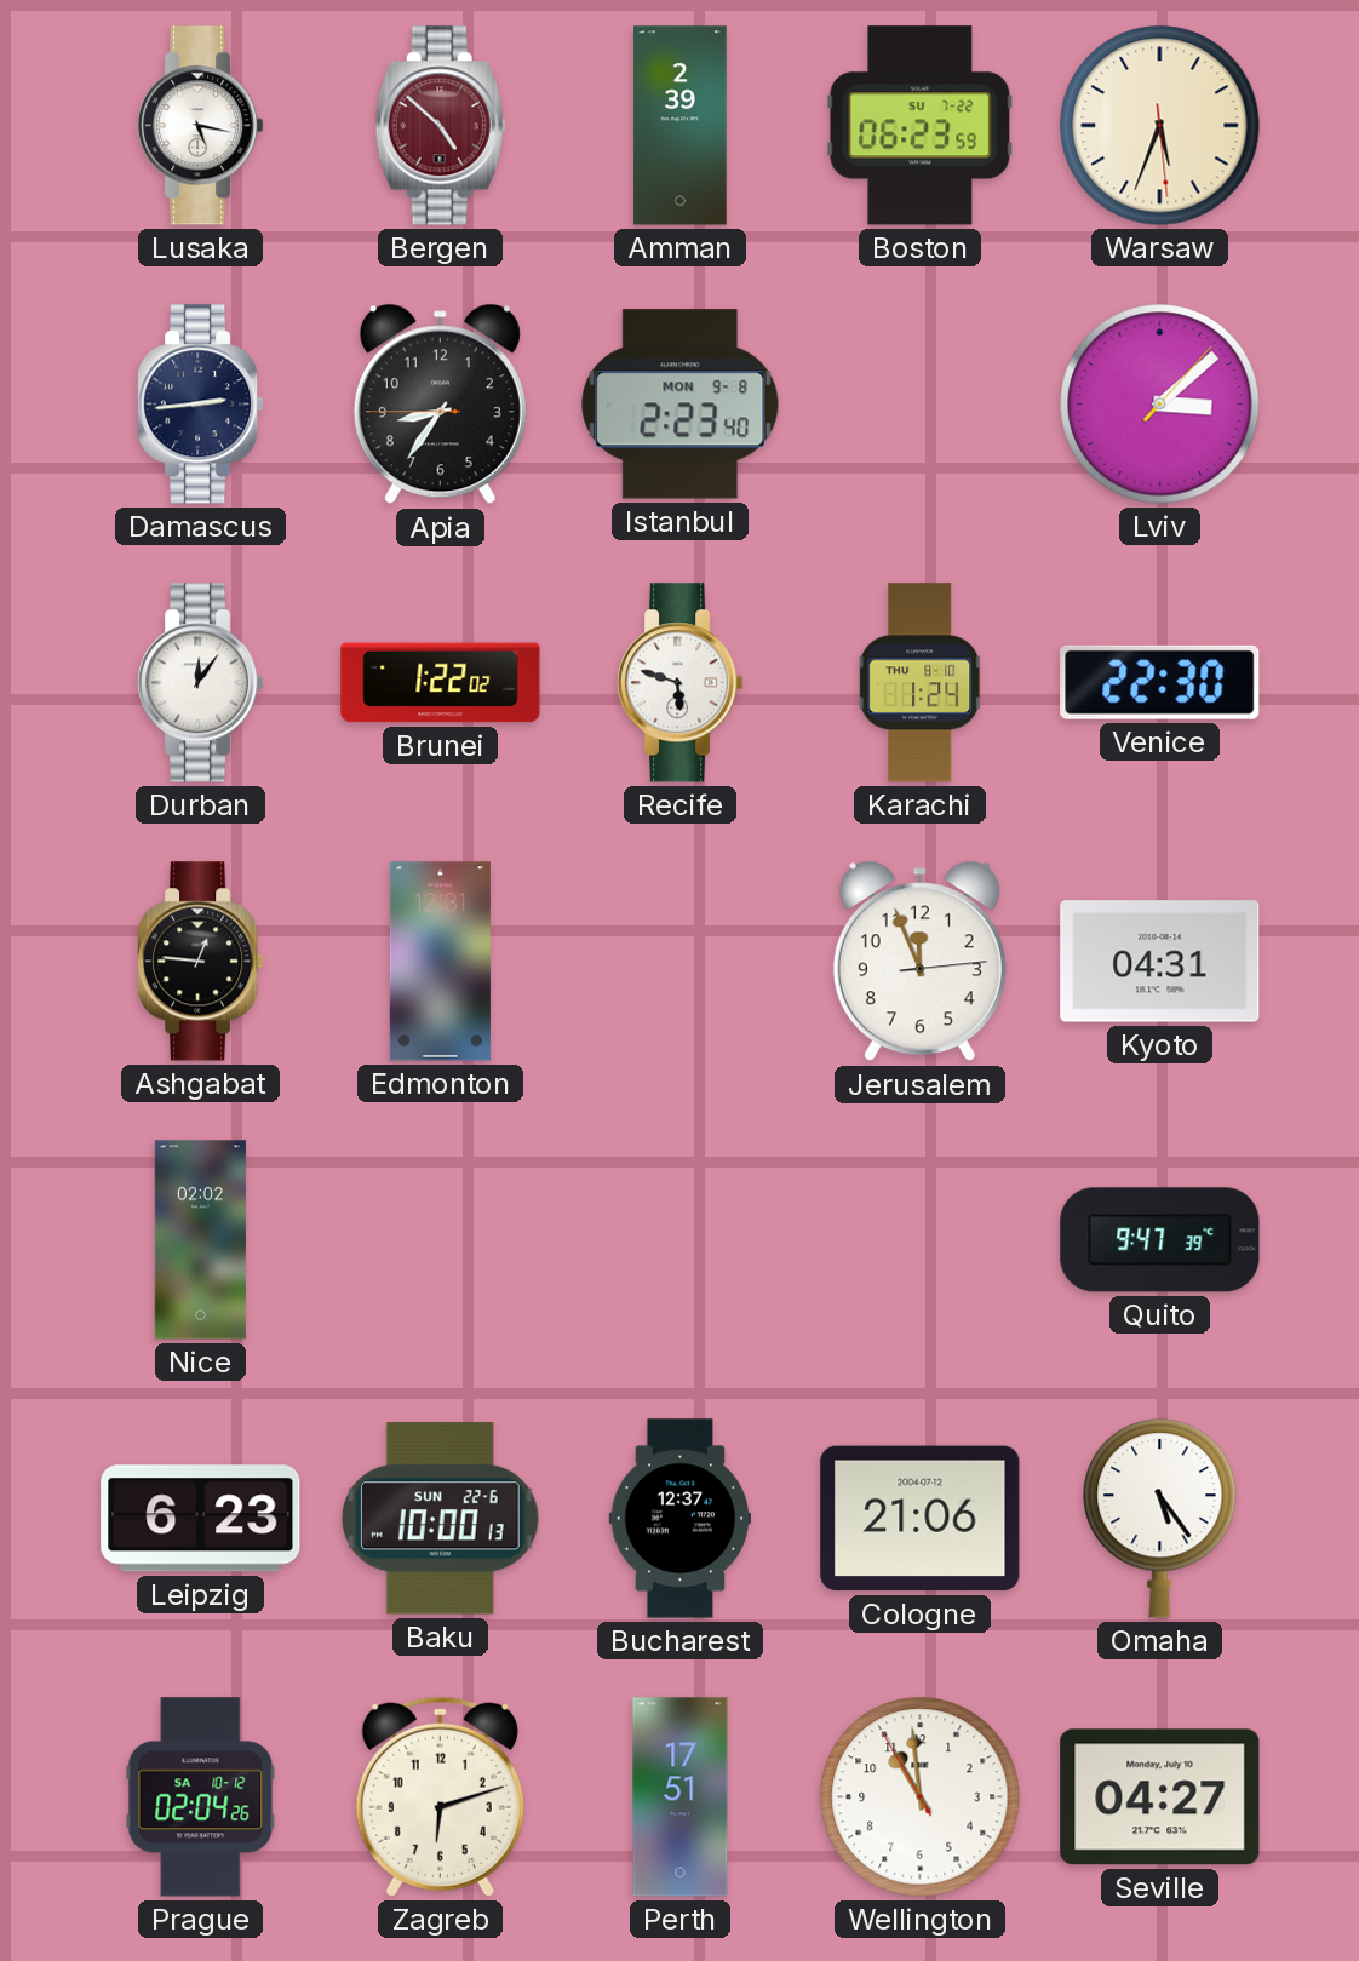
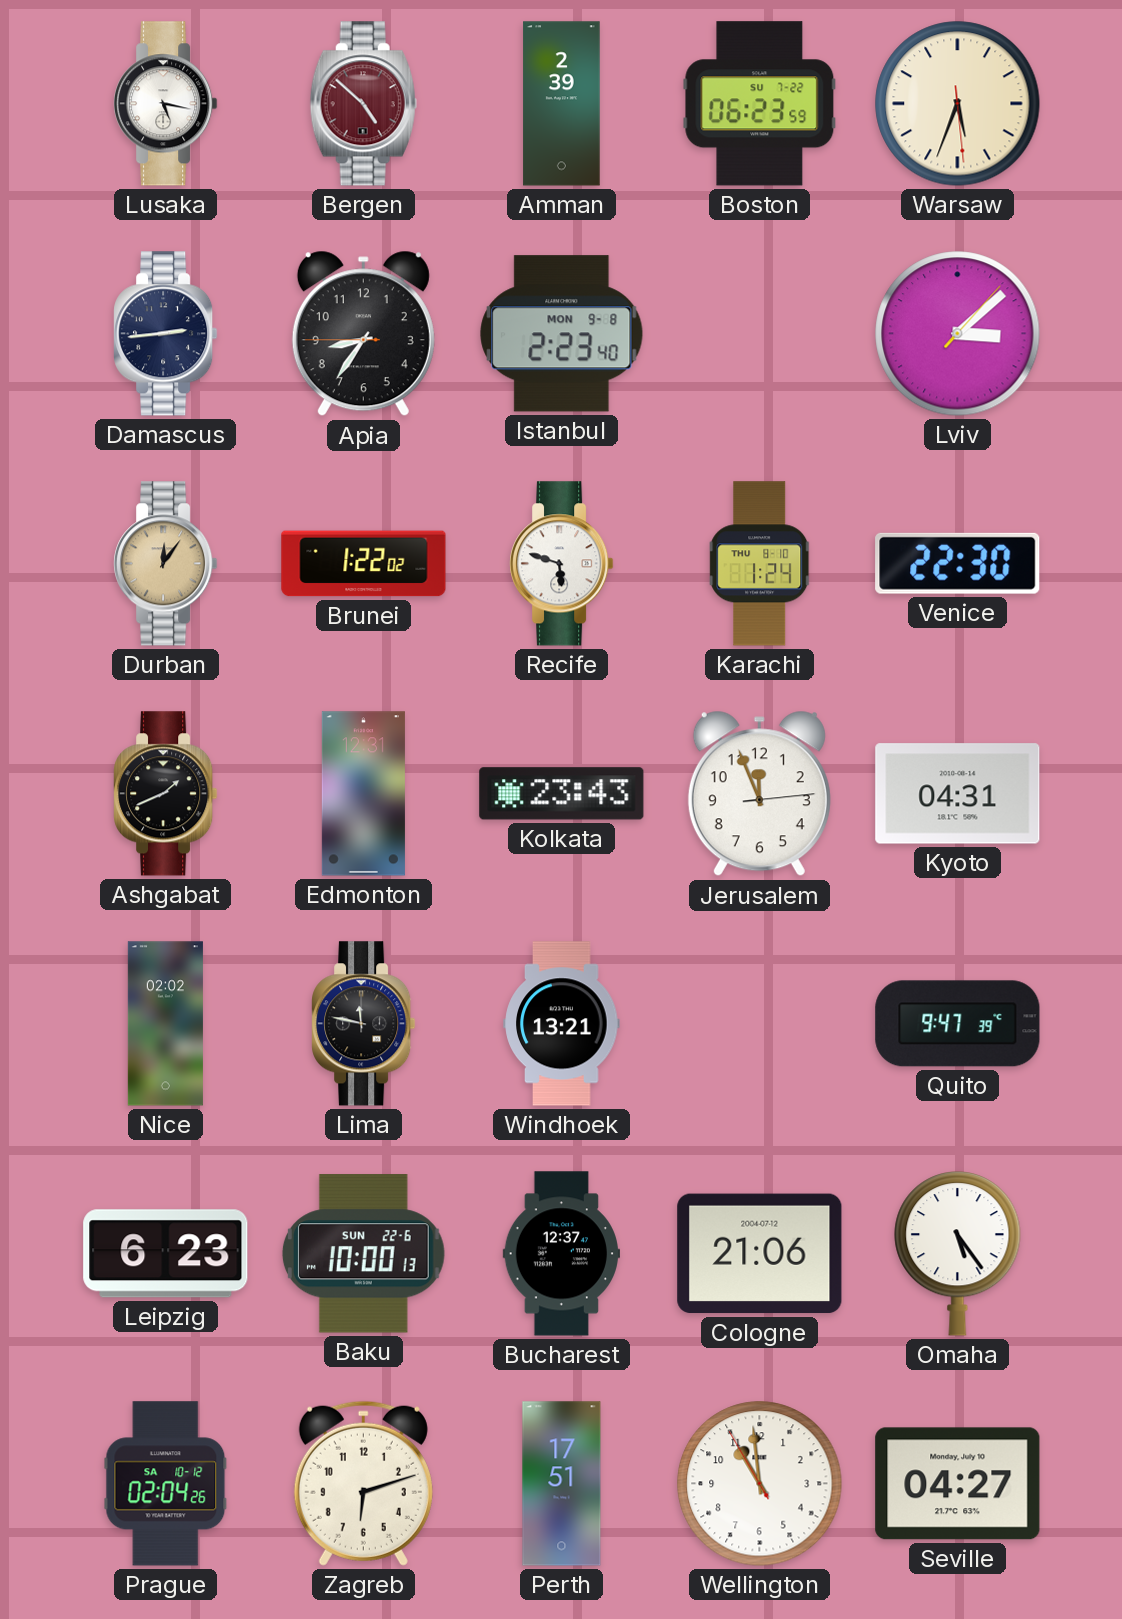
Durban dial: white -> champagne (166, 564)
Ashgabat: 12:46 -> 1:41 (166, 794)
Kolkata: none -> 23:43 (562, 794)
Lima: none -> 11:47 (364, 1024)
Windhoek: none -> 13:21 (562, 1024)
